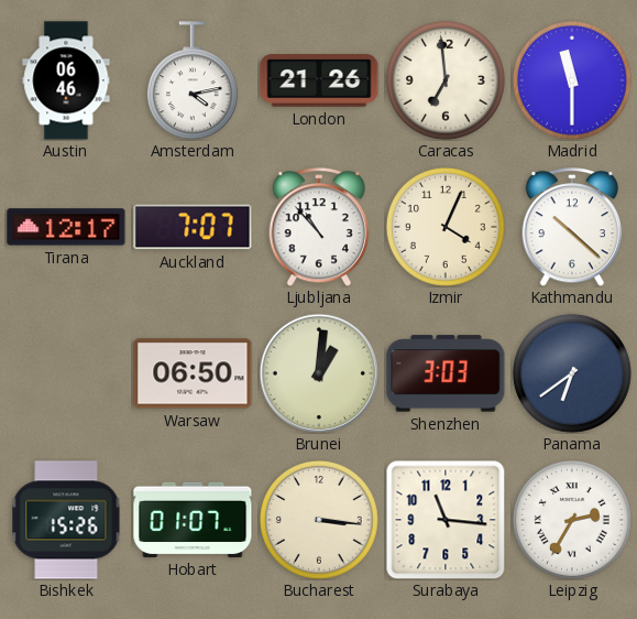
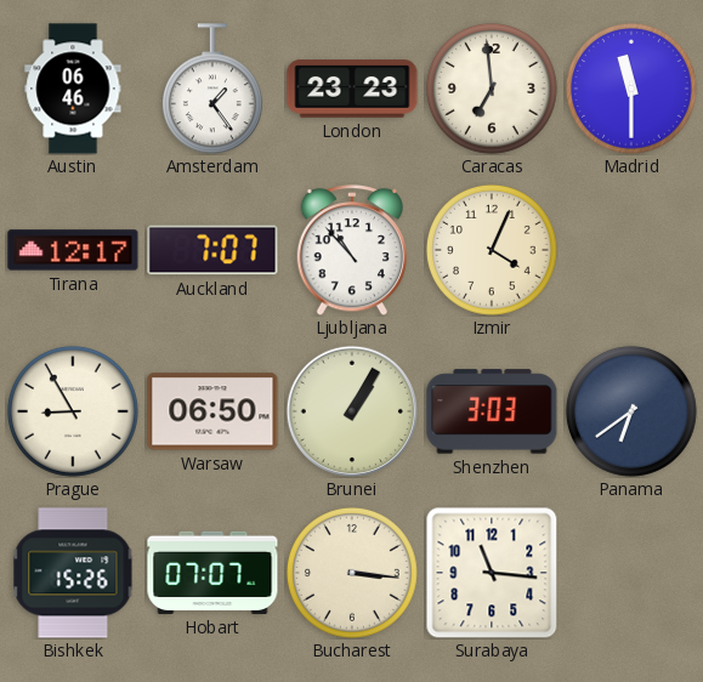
Amsterdam: 4:13 -> 1:24 (212, 89)
London: 21:26 -> 23:23 (352, 89)
Kathmandu: 10:22 -> none (572, 227)
Prague: none -> 8:55 (73, 411)
Brunei: 1:01 -> 1:05 (351, 410)
Hobart: 01:07 -> 07:07 (212, 573)
Leipzig: 2:35 -> none (572, 520)
